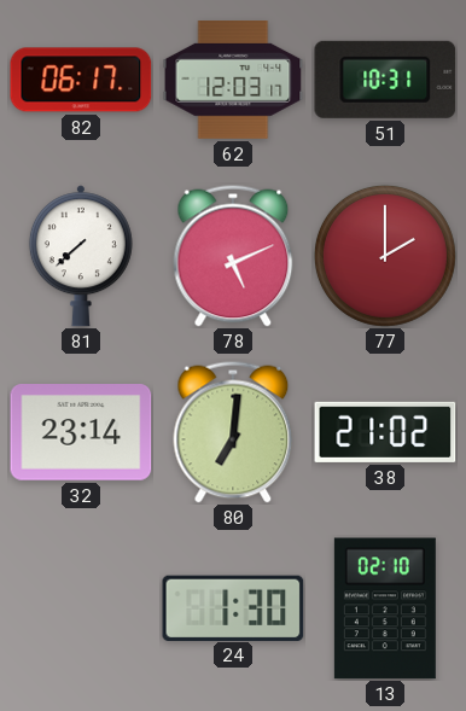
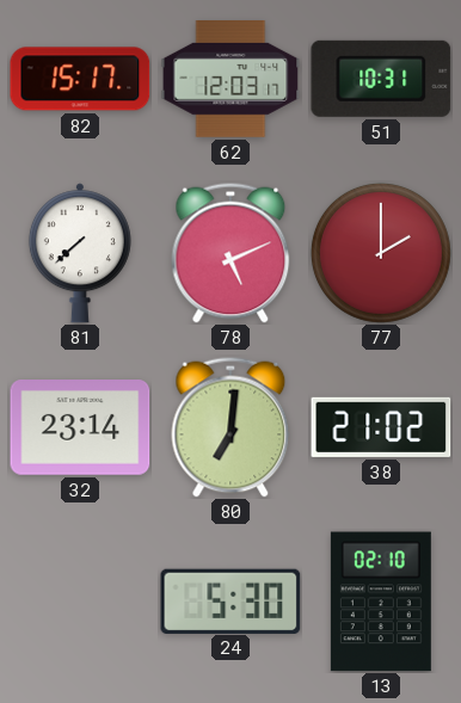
82: 06:17 -> 15:17 (80, 79)
24: 1:30 -> 5:30 (230, 600)
